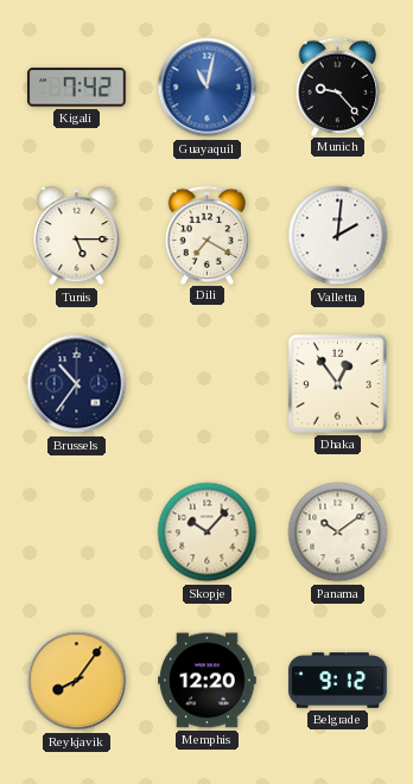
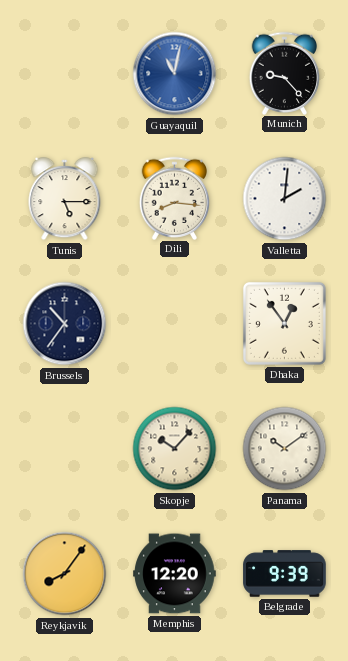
Kigali: 7:42 -> none (77, 88)
Dili: 7:20 -> 8:16 (175, 198)
Belgrade: 9:12 -> 9:39 (285, 574)
